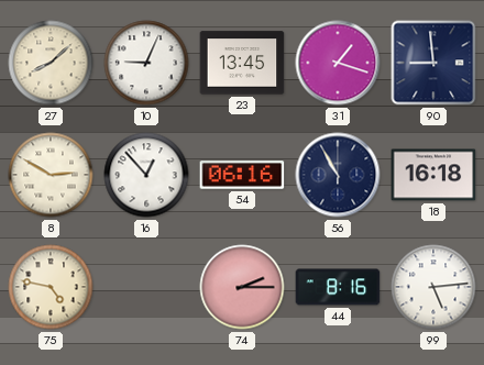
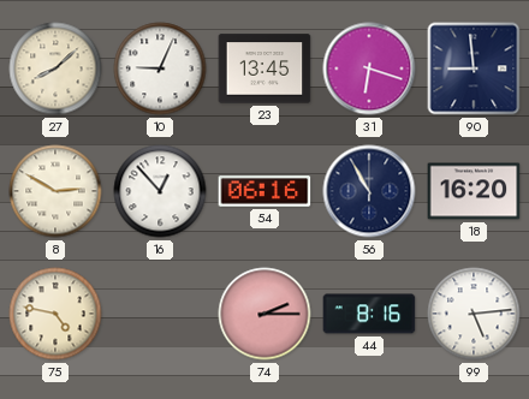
31: 1:18 -> 6:18 (369, 69)
18: 16:18 -> 16:20 (474, 191)
